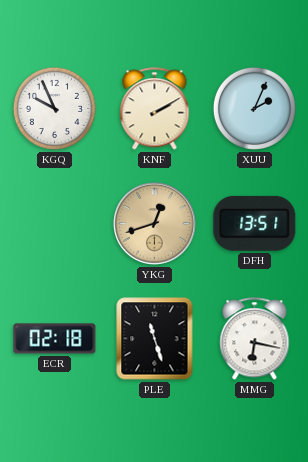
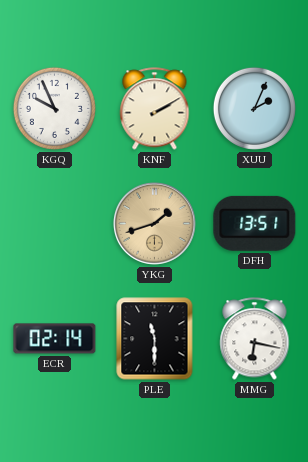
YKG: 12:42 -> 1:42 (154, 223)
ECR: 02:18 -> 02:14 (55, 339)
PLE: 11:27 -> 11:30 (155, 339)
